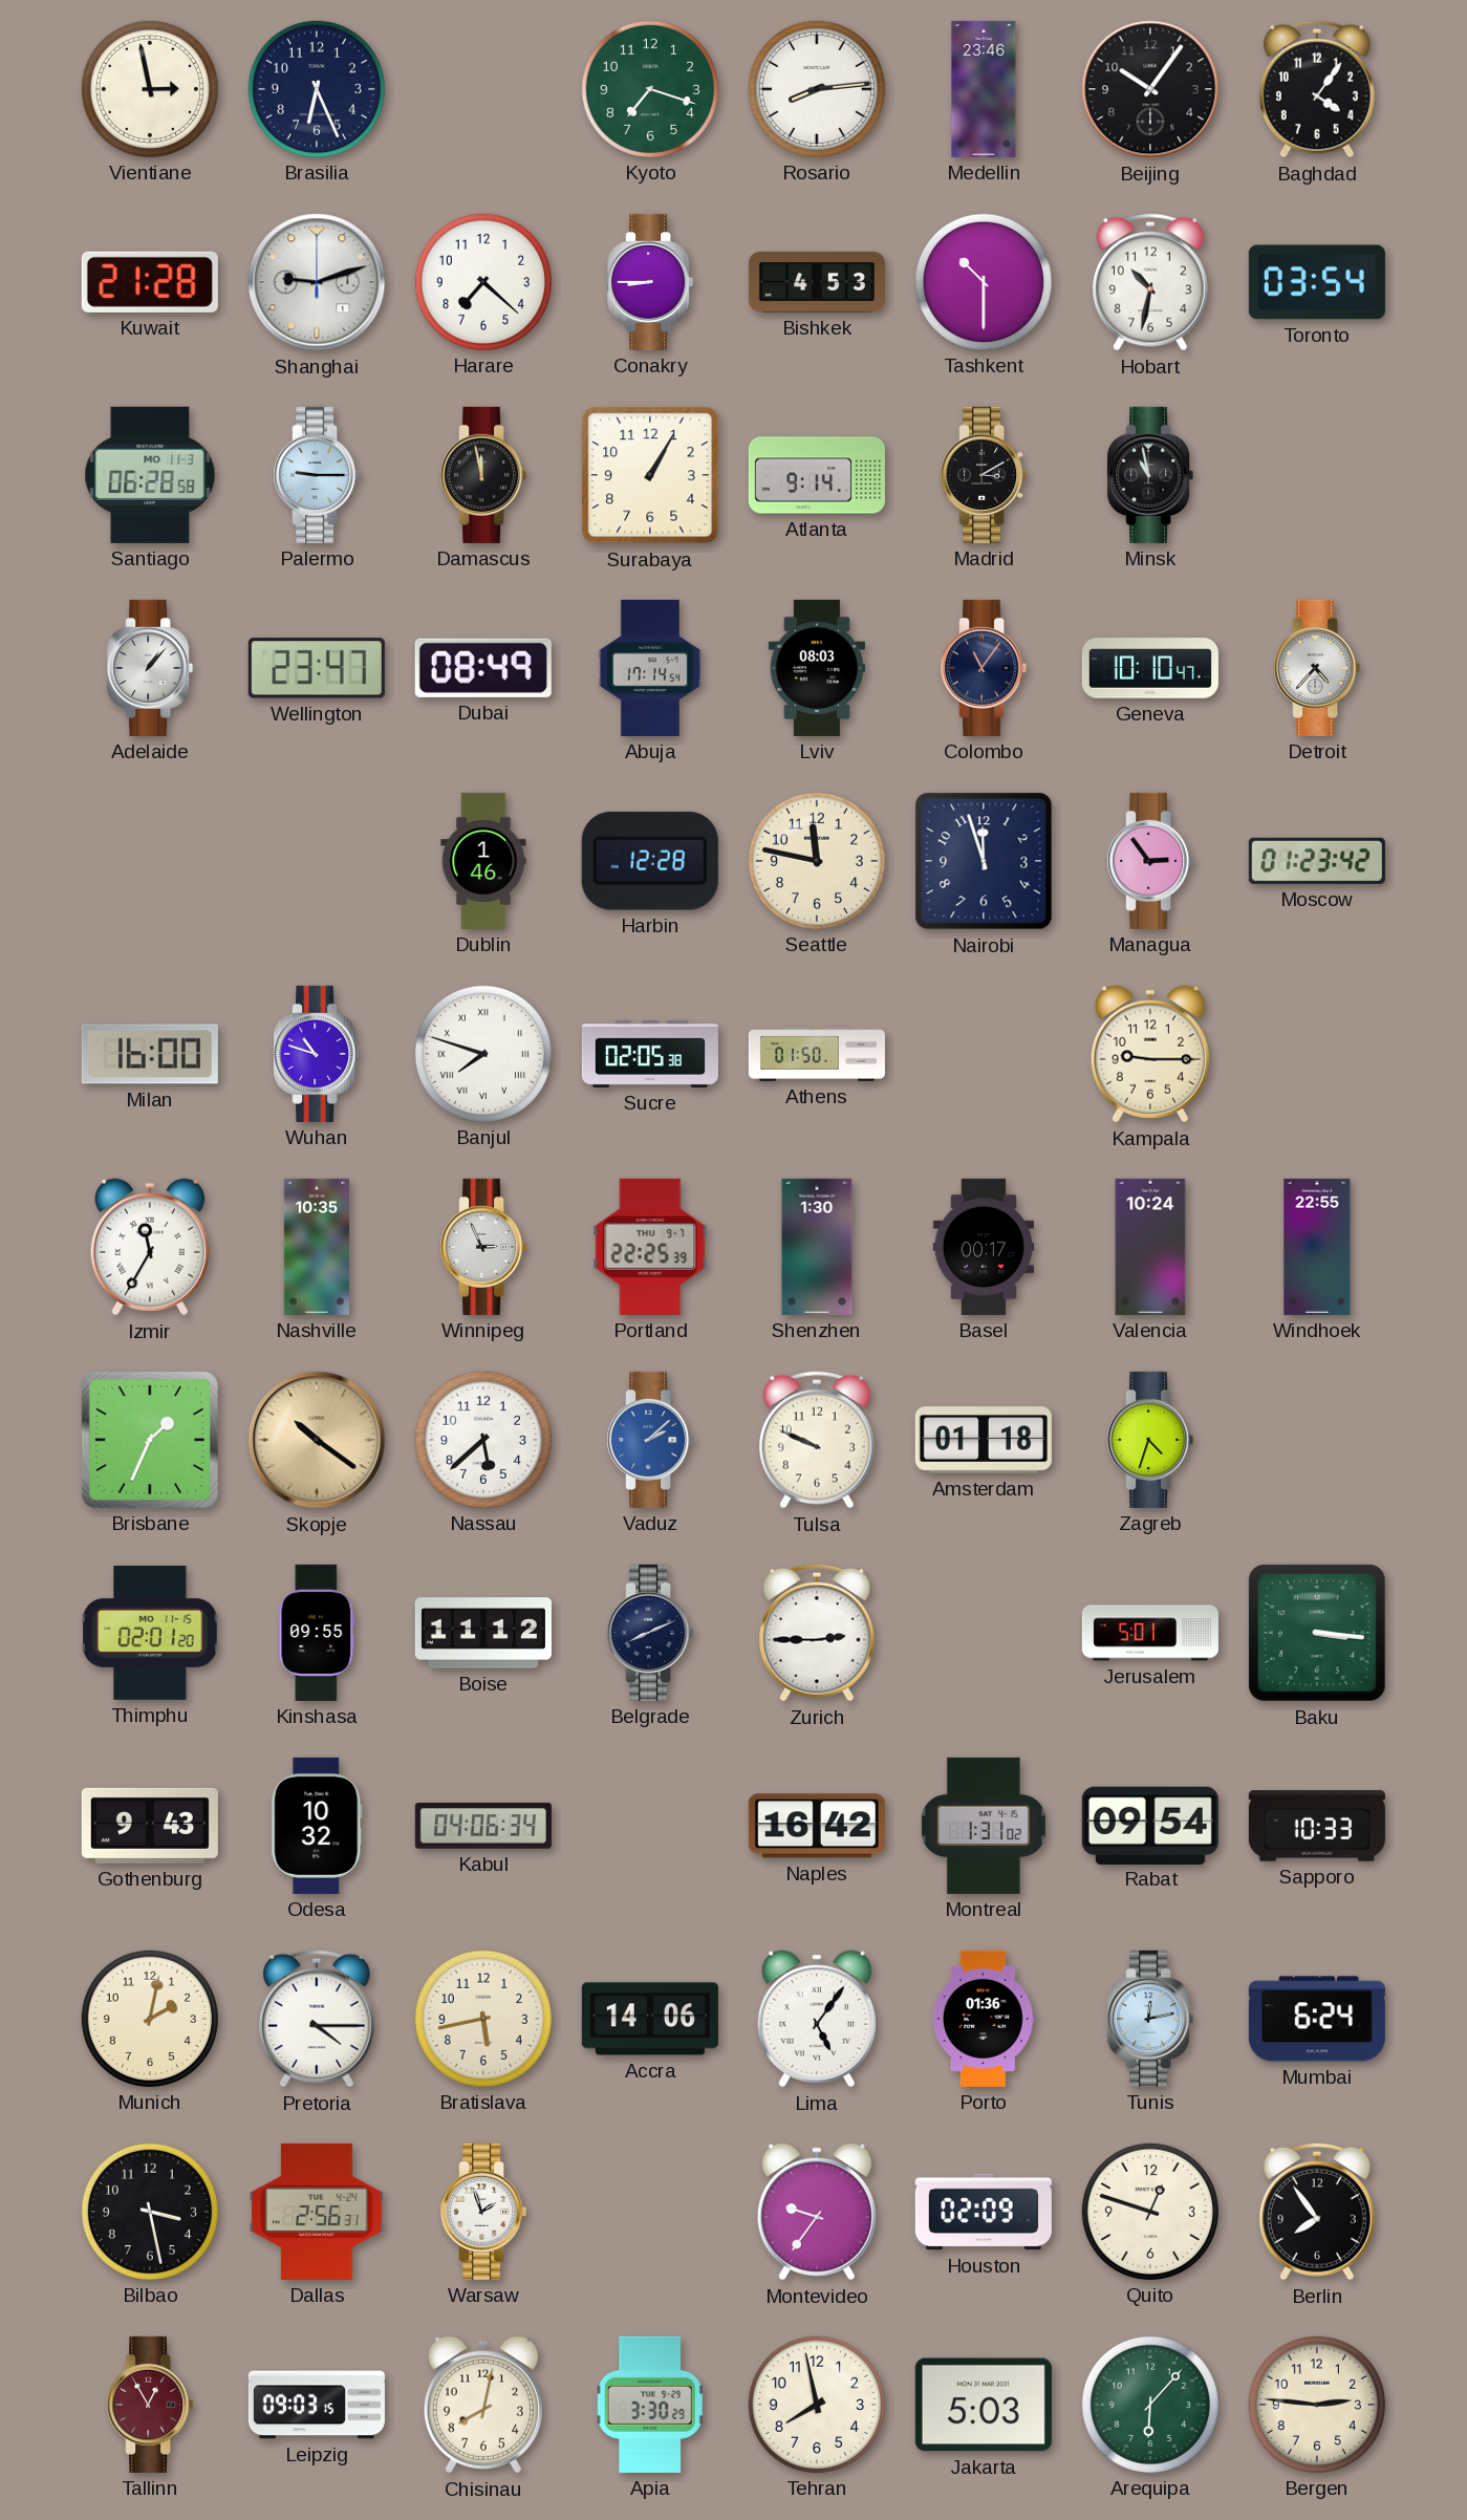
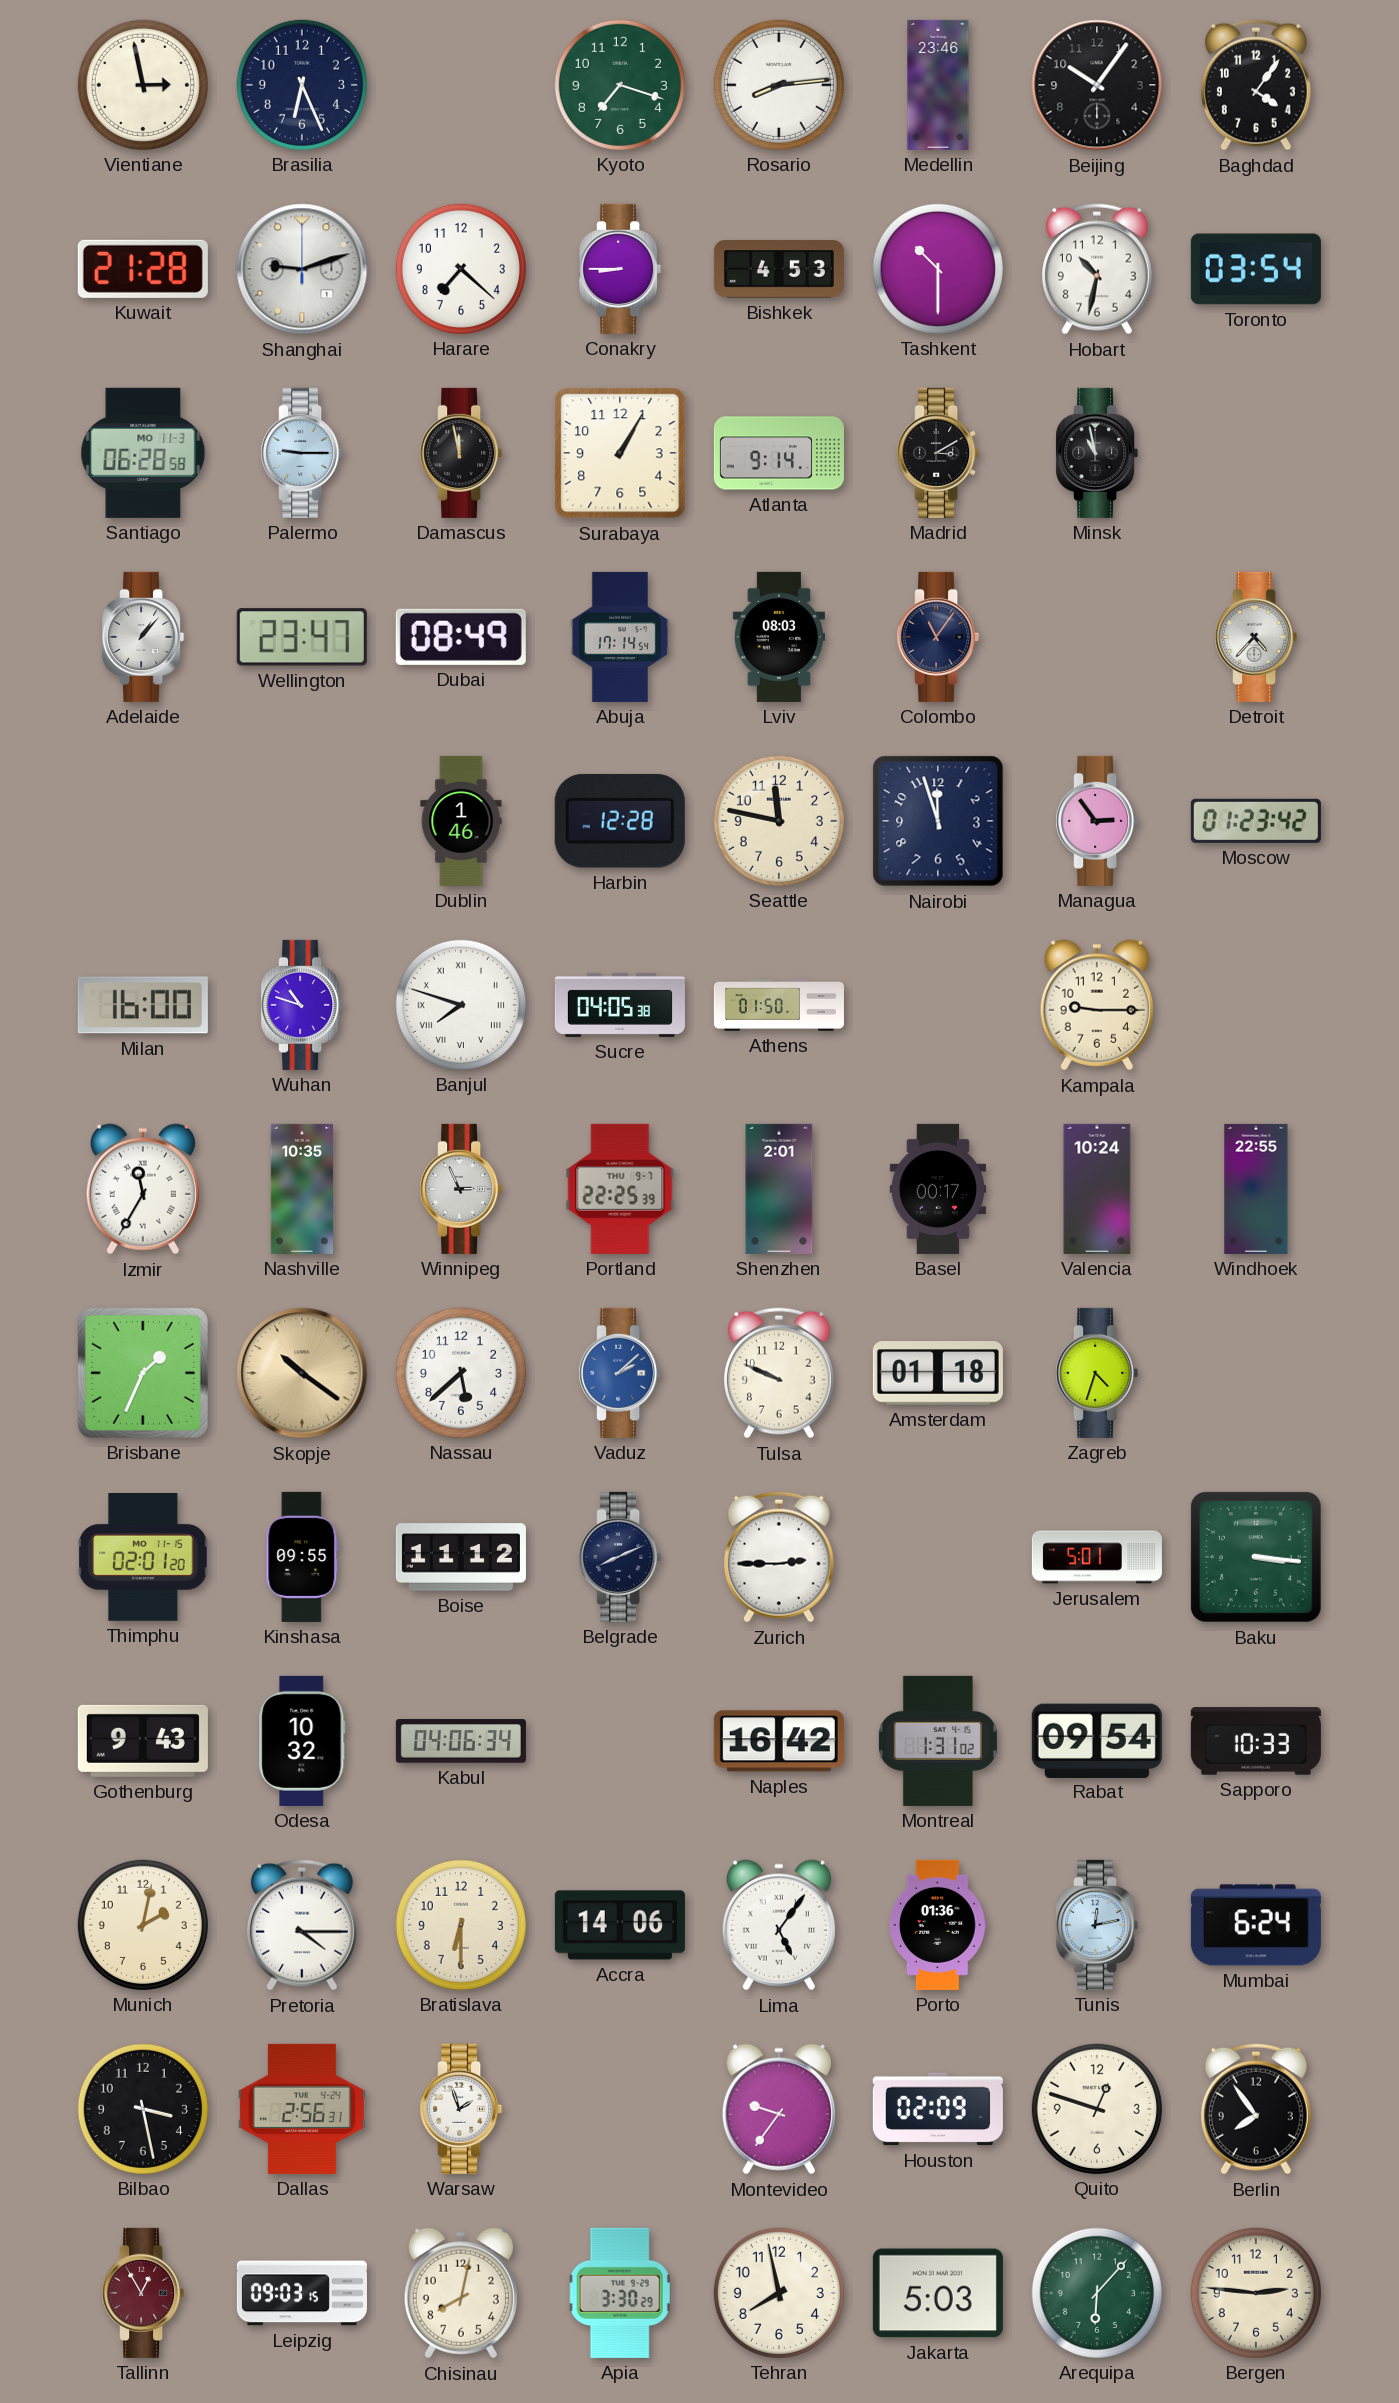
Geneva: 10:10 -> none (1150, 668)
Sucre: 02:05 -> 04:05 (620, 1005)
Shenzhen: 1:30 -> 2:01 (779, 1189)
Bratislava: 5:43 -> 6:30 (461, 1925)
